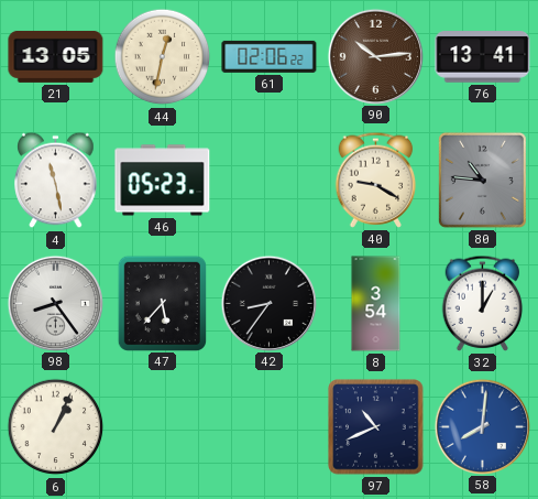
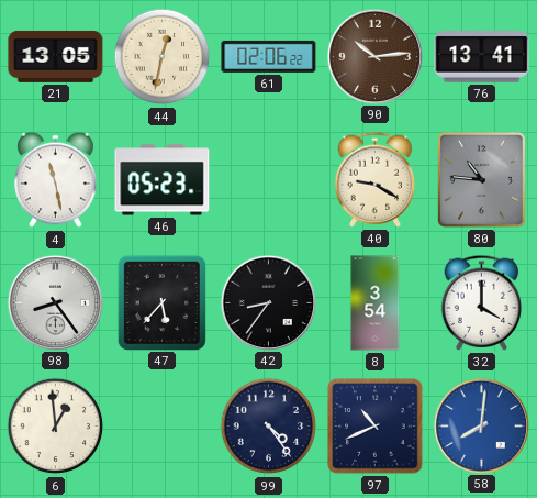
32: 1:00 -> 4:00 (482, 302)
6: 1:04 -> 12:59 (56, 427)
99: none -> 4:24 (269, 427)
